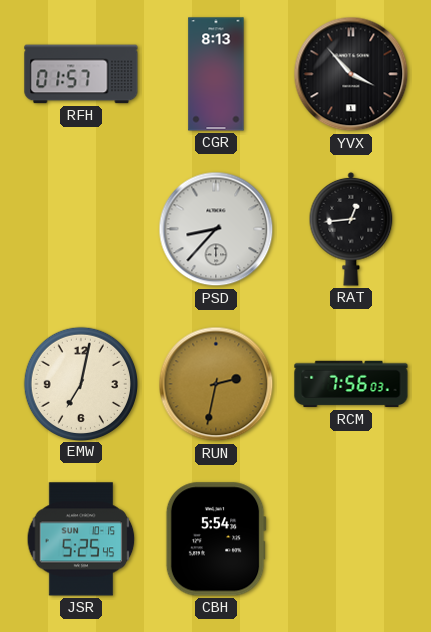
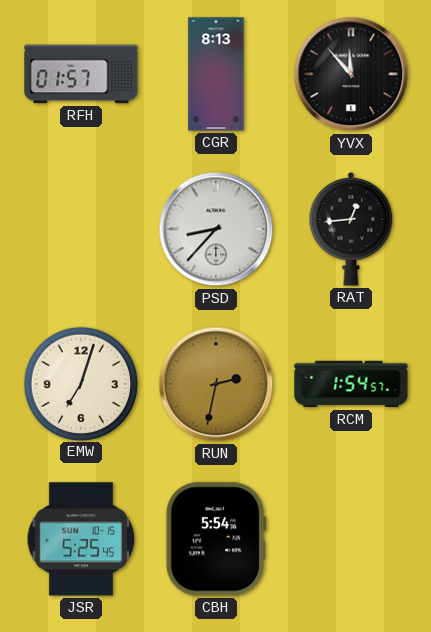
YVX: 3:53 -> 11:53 (351, 74)
EMW: 7:02 -> 7:03 (80, 383)
RCM: 7:56 -> 1:54 (351, 384)
